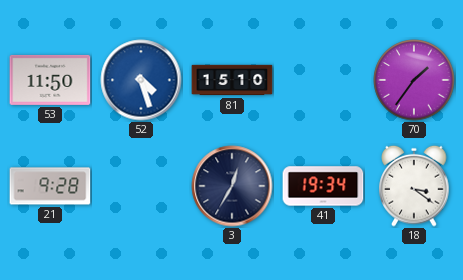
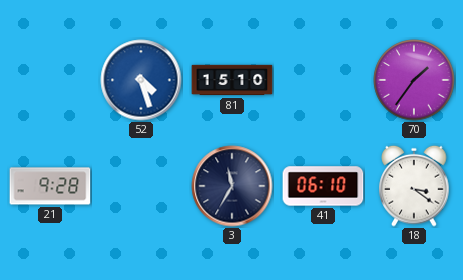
53: 11:50 -> none (50, 80)
3: 12:35 -> 11:35 (232, 186)
41: 19:34 -> 06:10 (323, 186)
